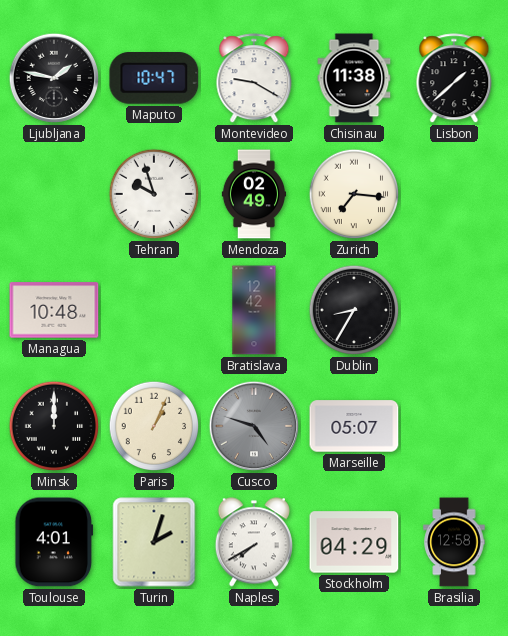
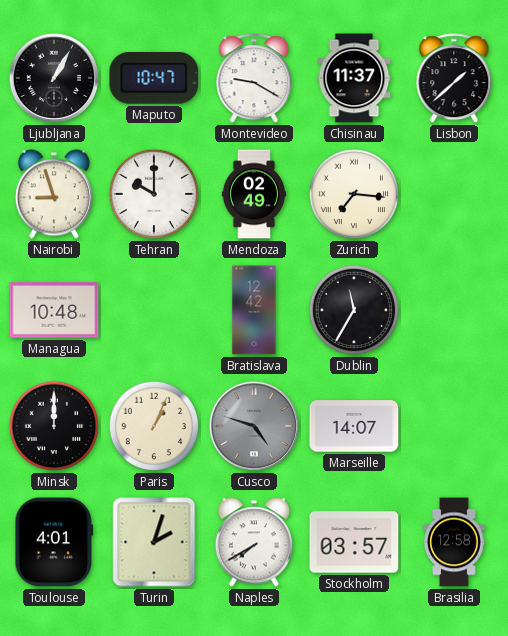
Ljubljana: 1:47 -> 1:05 (54, 78)
Chisinau: 11:38 -> 11:37 (354, 78)
Nairobi: none -> 8:57 (54, 194)
Tehran: 9:57 -> 10:00 (154, 194)
Dublin: 8:35 -> 11:35 (354, 310)
Marseille: 05:07 -> 14:07 (354, 426)
Stockholm: 04:29 -> 03:57 (354, 542)
